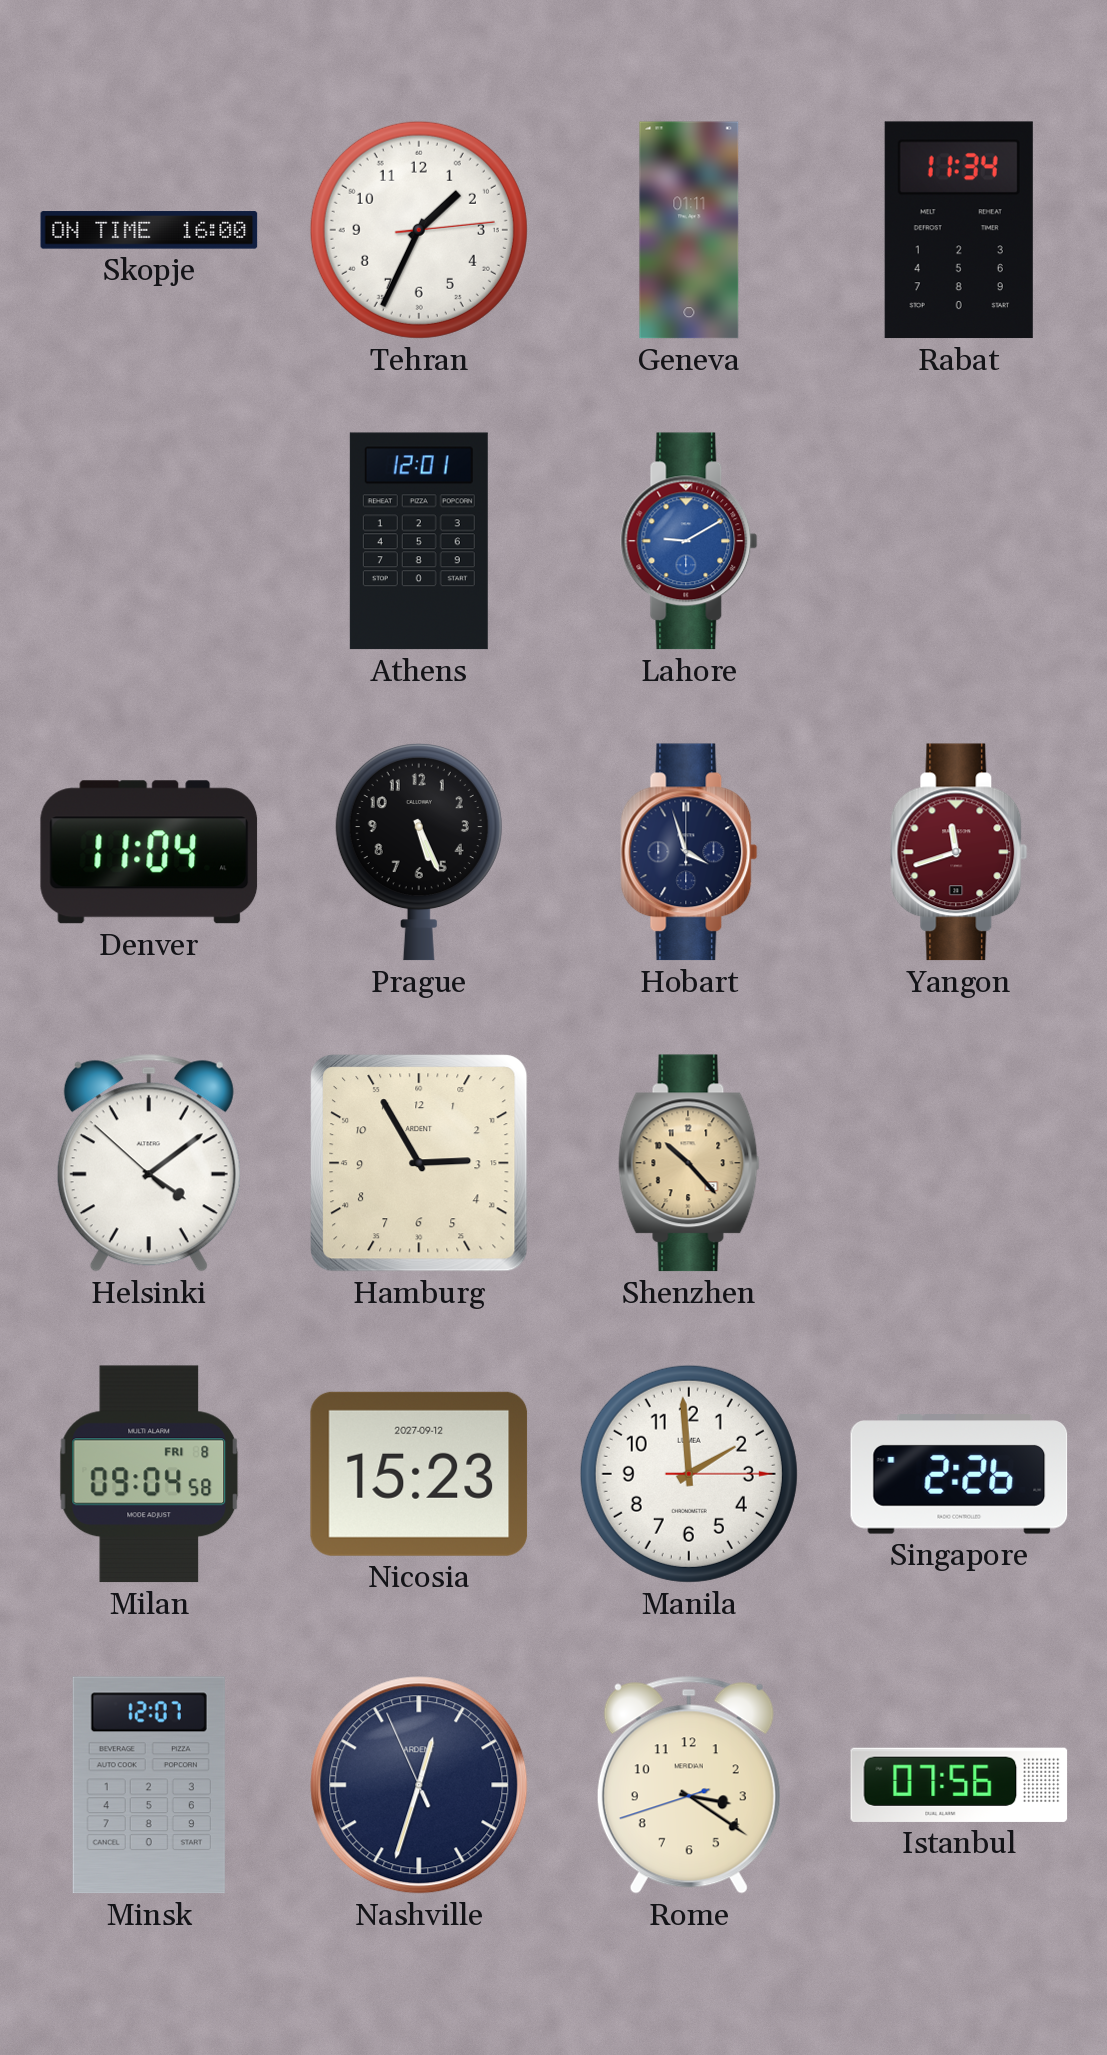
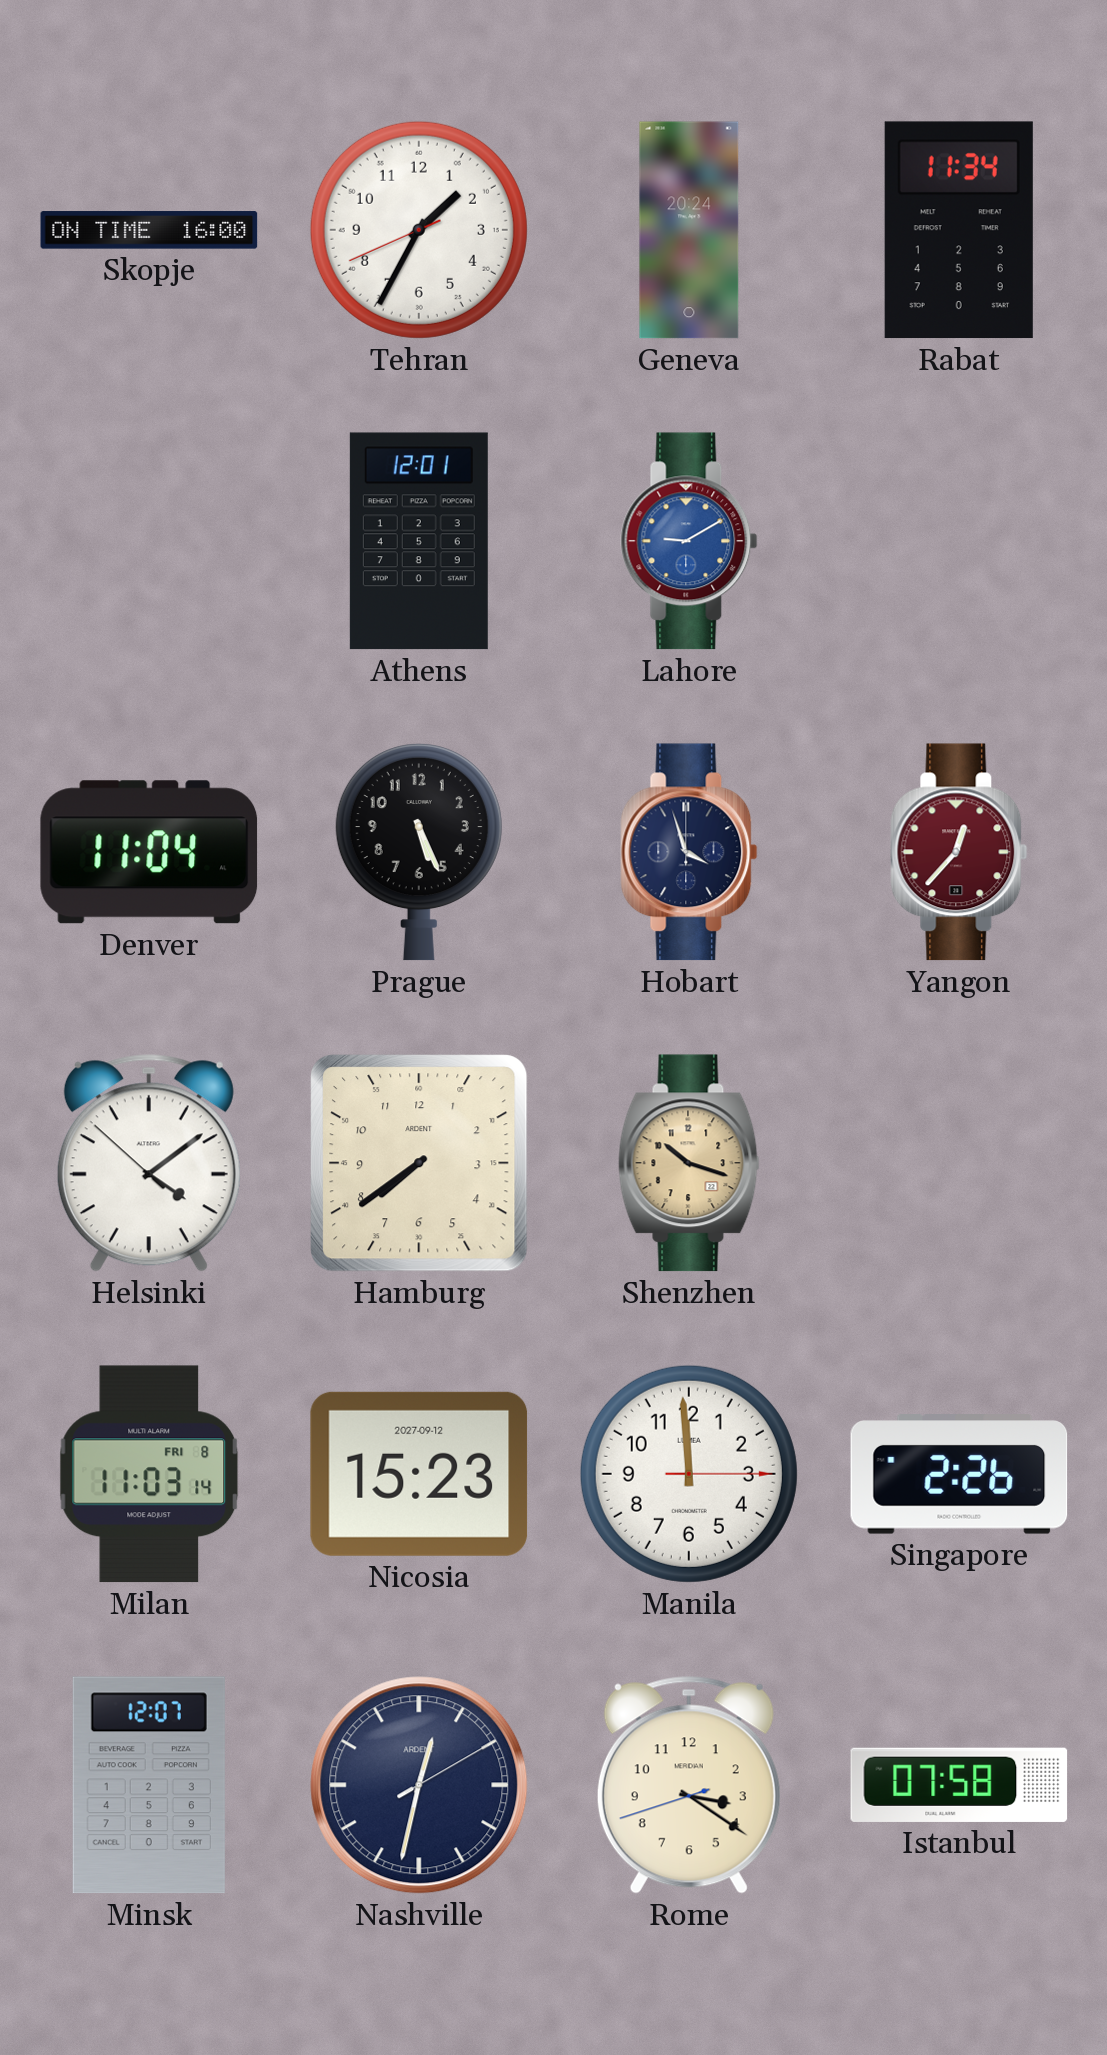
Tehran: 1:34:14 -> 1:34:41 (419, 230)
Geneva: 01:11 -> 20:24 (689, 230)
Yangon: 11:42 -> 12:37 (959, 852)
Hamburg: 2:55 -> 7:39 (419, 1163)
Shenzhen: 10:23 -> 10:18 (689, 1163)
Milan: 09:04 -> 11:03 (149, 1474)
Manila: 1:59 -> 11:59 (689, 1474)
Nashville: 12:32:56 -> 12:32:10 (419, 1785)
Istanbul: 07:56 -> 07:58 (959, 1785)
